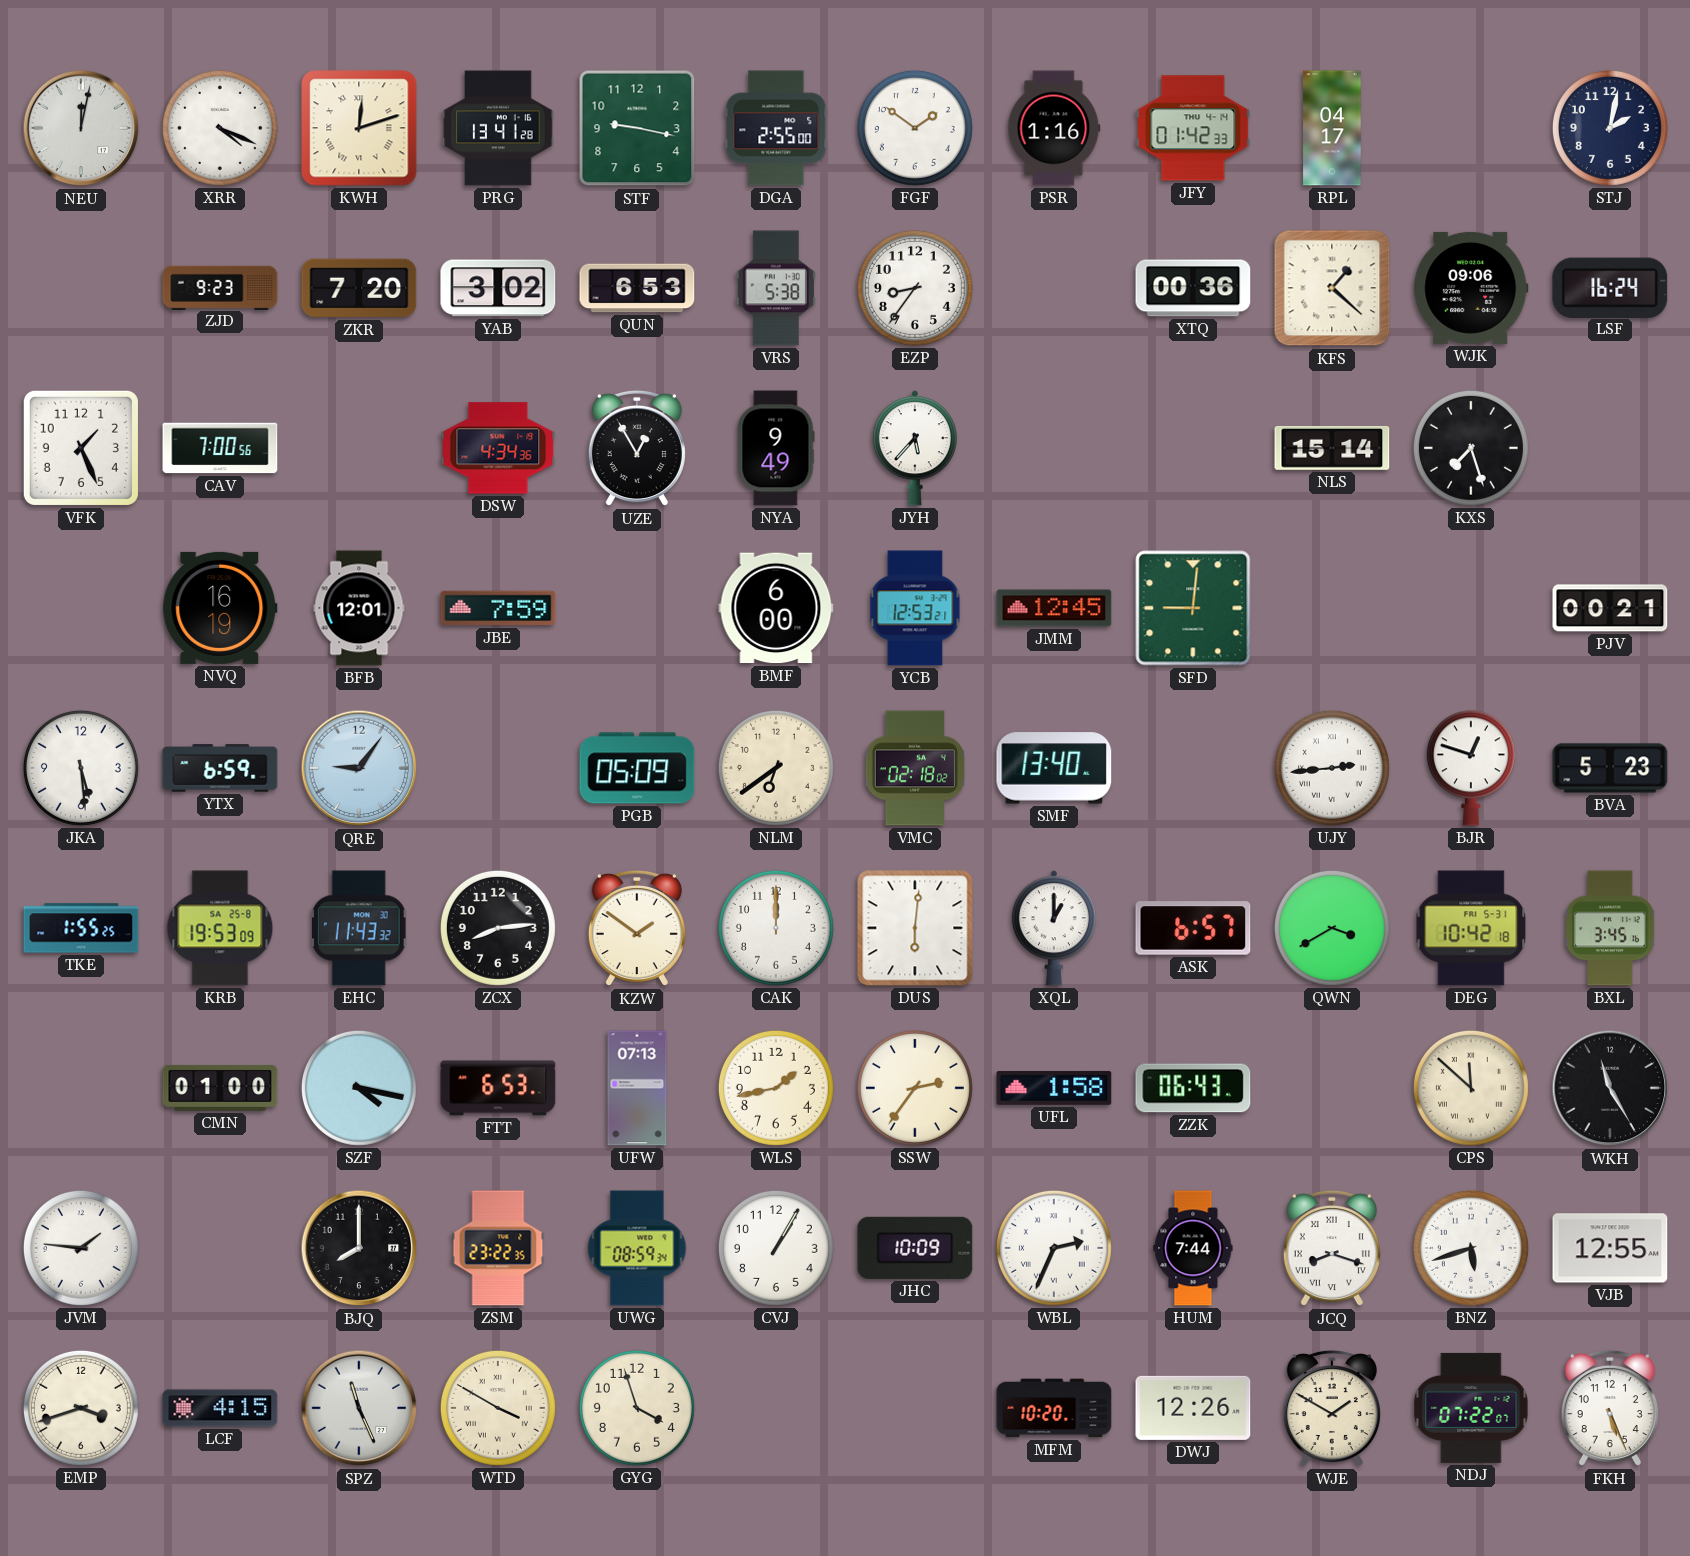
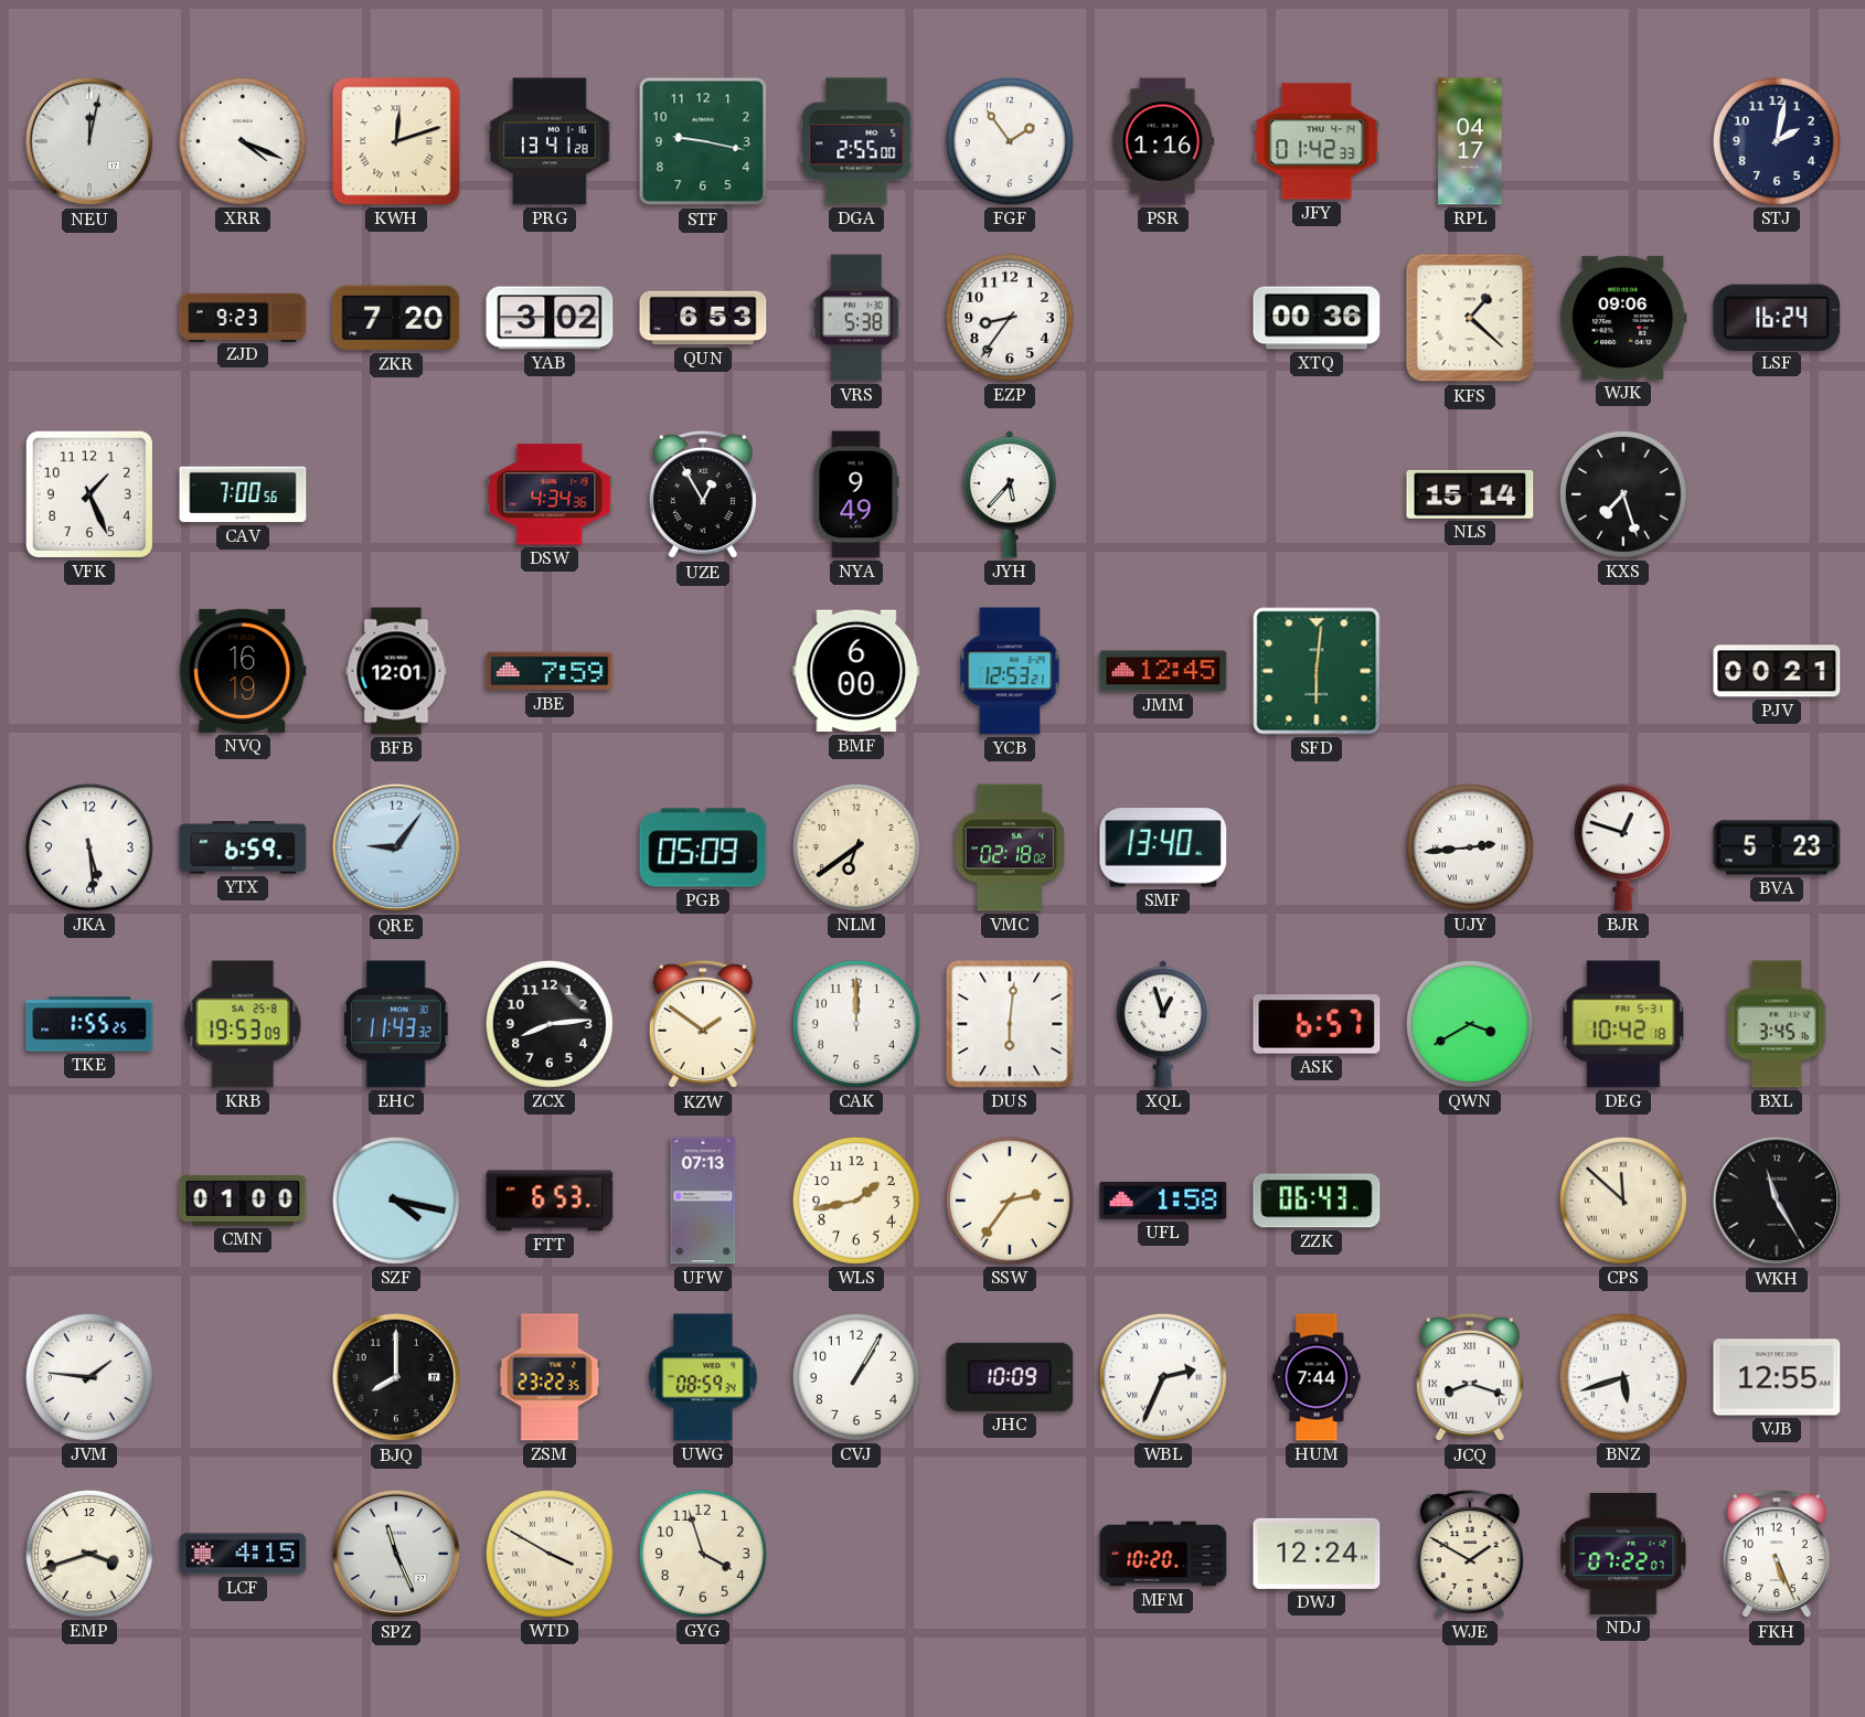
FGF: 1:51 -> 1:54 (1010, 141)
SFD: 9:01 -> 6:01 (1317, 671)
XQL: 1:00 -> 12:57 (1163, 1024)
DWJ: 12:26 -> 12:24 (1317, 1554)
